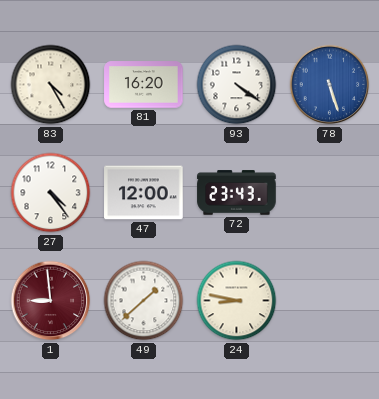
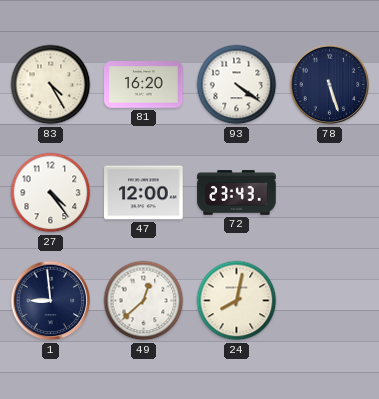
78 dial: blue -> navy (330, 85)
1 dial: burgundy -> navy (51, 301)
49: 1:38 -> 12:38 (144, 301)
24: 8:47 -> 8:02 (237, 301)
